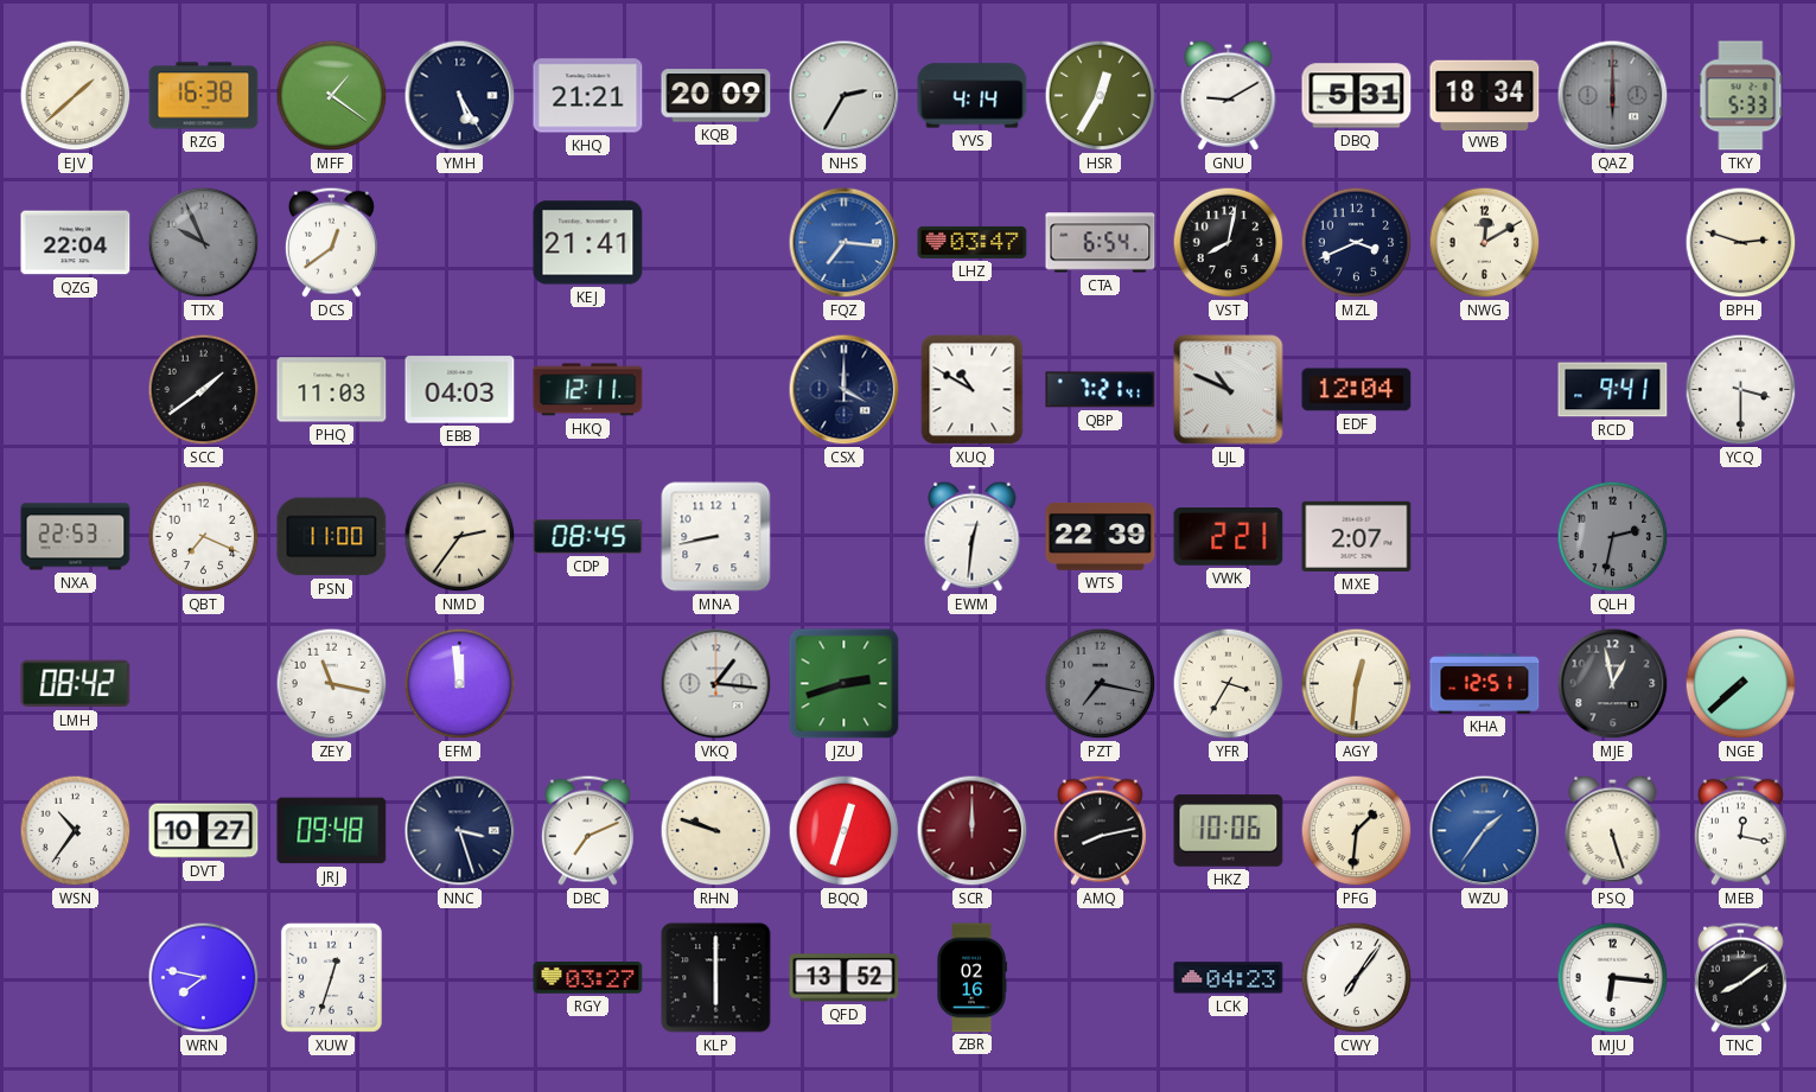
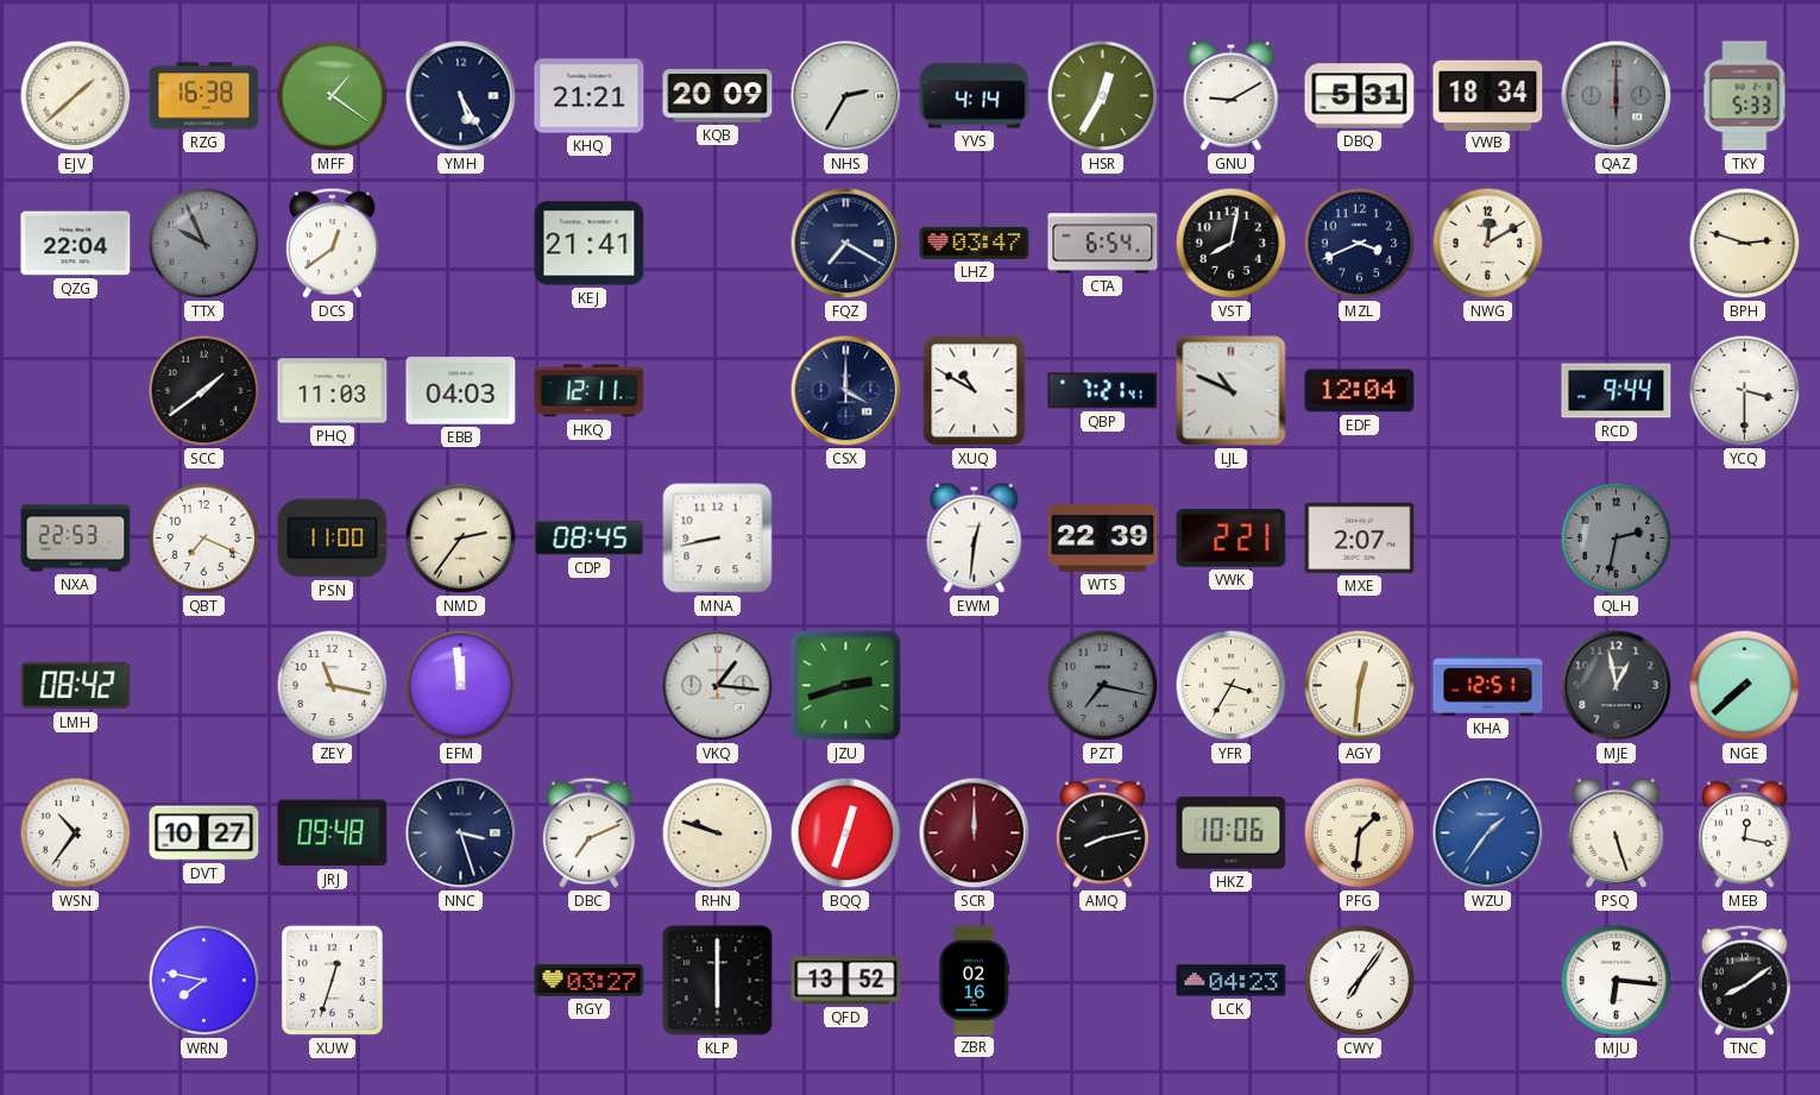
FQZ: 7:16 -> 7:20 (846, 244)
FQZ dial: blue -> navy (846, 244)
RCD: 9:41 -> 9:44 (1617, 391)
